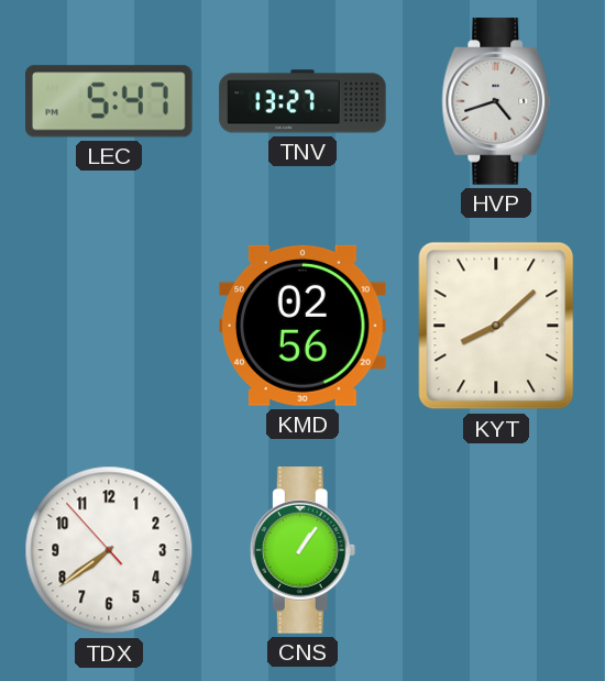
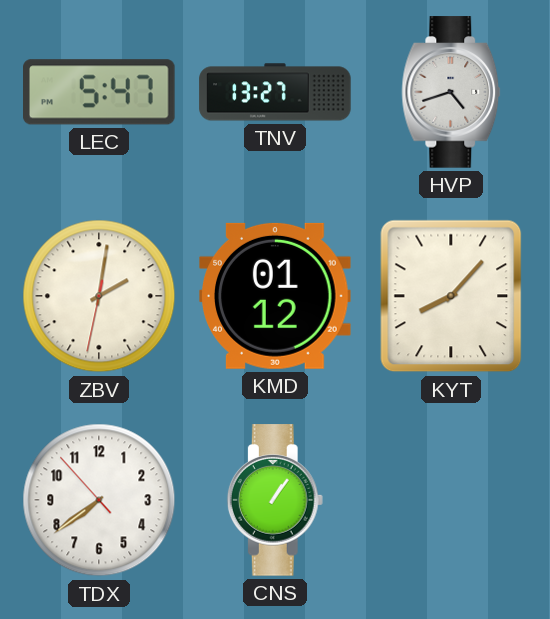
ZBV: none -> 2:01 (99, 296)
KMD: 02:56 -> 01:12 (275, 296)
KYT: 8:08 -> 8:07 (451, 296)
